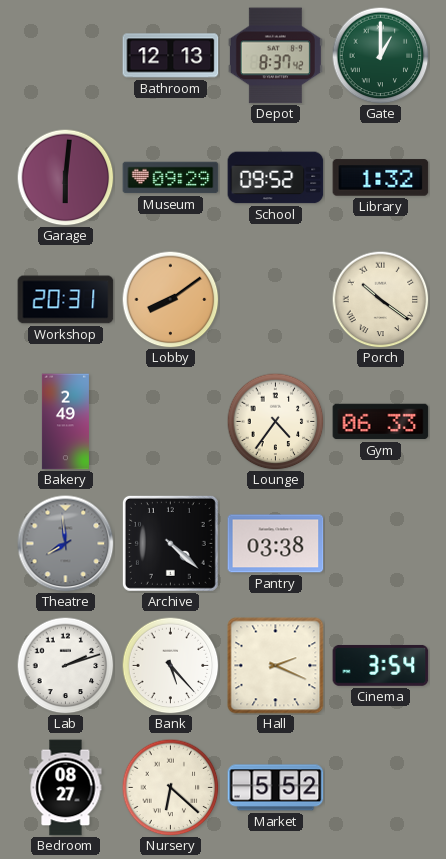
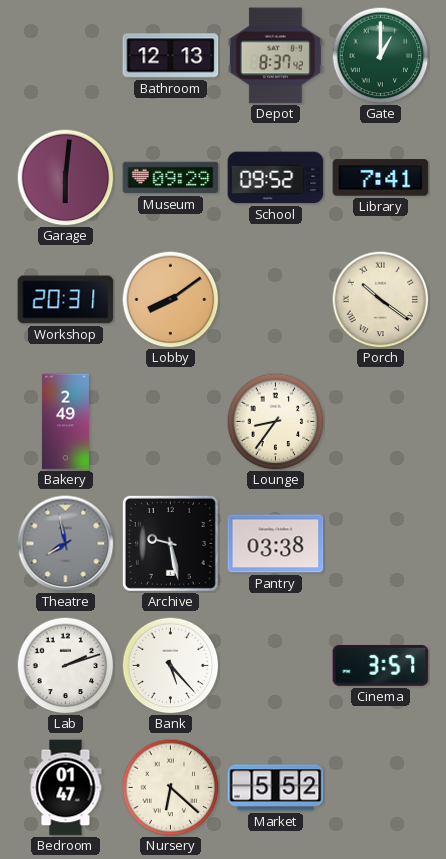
Library: 1:32 -> 7:41 (381, 178)
Lounge: 4:36 -> 8:36 (275, 421)
Gym: 06:33 -> none (381, 422)
Theatre: 7:59 -> 7:58 (66, 544)
Archive: 4:22 -> 9:28 (170, 543)
Hall: 2:19 -> none (276, 666)
Cinema: 3:54 -> 3:57 (381, 665)
Bedroom: 08:27 -> 01:47 (66, 788)
